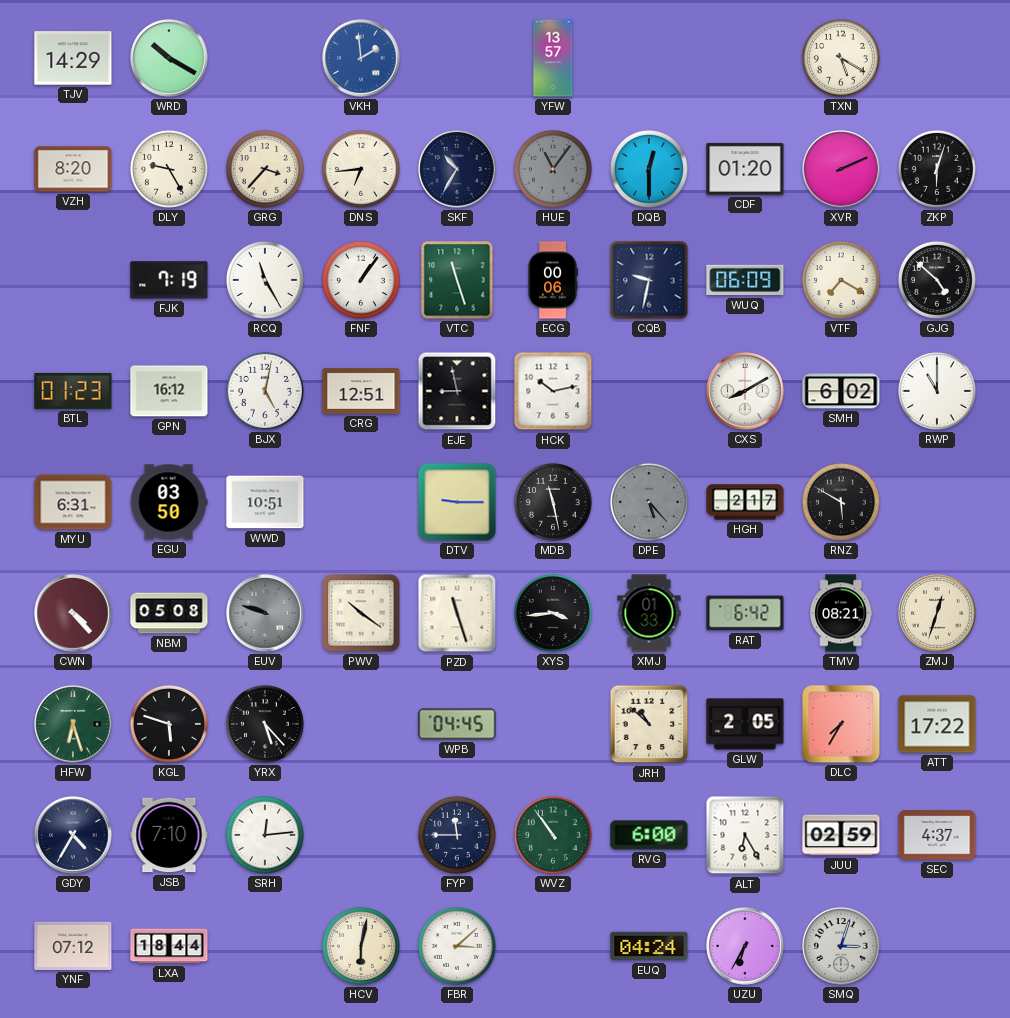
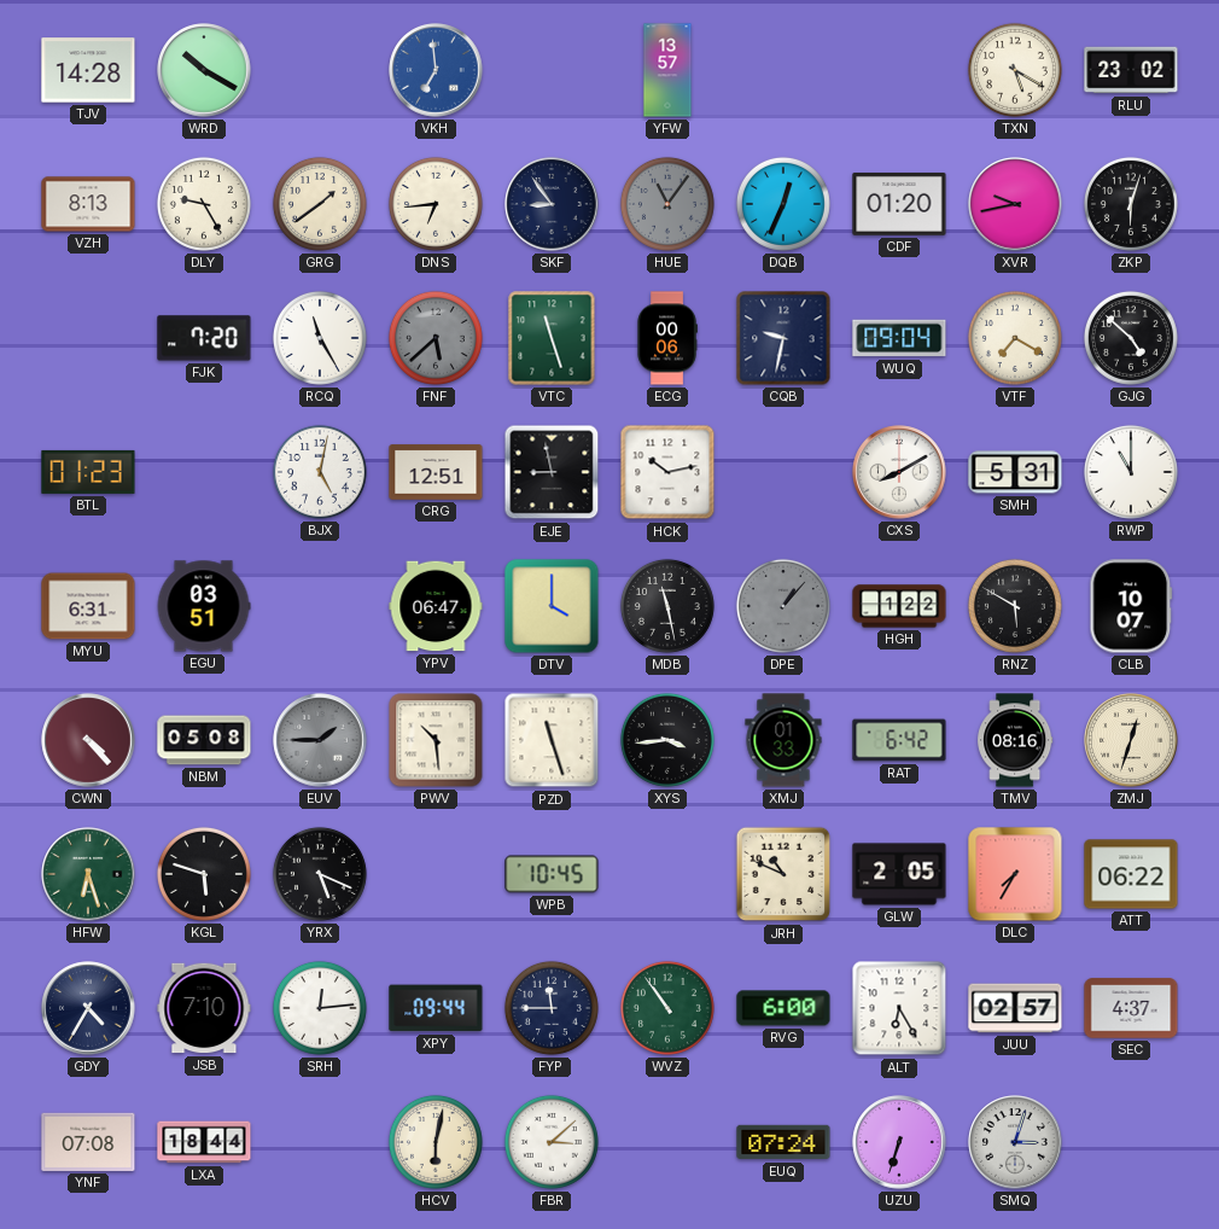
TJV: 14:29 -> 14:28 (88, 70)
VKH: 1:59 -> 6:59 (436, 70)
RLU: none -> 23:02 (1131, 70)
VZH: 8:20 -> 8:13 (88, 204)
GRG: 3:37 -> 1:39 (320, 204)
SKF: 10:35 -> 8:54 (552, 204)
DQB: 12:30 -> 12:34 (783, 204)
XVR: 2:11 -> 9:43 (1015, 204)
FJK: 7:19 -> 7:20 (204, 338)
FNF: 1:06 -> 5:38 (436, 338)
FNF dial: white -> grey (436, 338)
WUQ: 06:09 -> 09:04 (899, 338)
GPN: 16:12 -> none (169, 391)
SMH: 6:02 -> 5:31 (1015, 472)
EGU: 03:50 -> 03:51 (204, 606)
WWD: 10:51 -> none (265, 502)
YPV: none -> 06:47 (436, 606)
DTV: 9:15 -> 4:00 (552, 606)
DPE: 5:23 -> 1:07 (783, 606)
HGH: 2:17 -> 1:22 (899, 606)
CLB: none -> 10:07 (1131, 606)
EUV: 9:48 -> 1:45 (320, 740)
PWV: 10:21 -> 10:29 (436, 740)
TMV: 08:21 -> 08:16 (1015, 740)
YRX: 5:23 -> 5:19 (320, 874)
WPB: 04:45 -> 10:45 (552, 874)
JRH: 10:52 -> 10:49 (783, 874)
ATT: 17:22 -> 06:22 (1131, 874)
XPY: none -> 09:44 (436, 1008)
JUU: 02:59 -> 02:57 (1015, 1008)
YNF: 07:12 -> 07:08 (88, 1142)
EUQ: 04:24 -> 07:24 (783, 1142)
UZU: 6:35 -> 6:33 (899, 1142)
